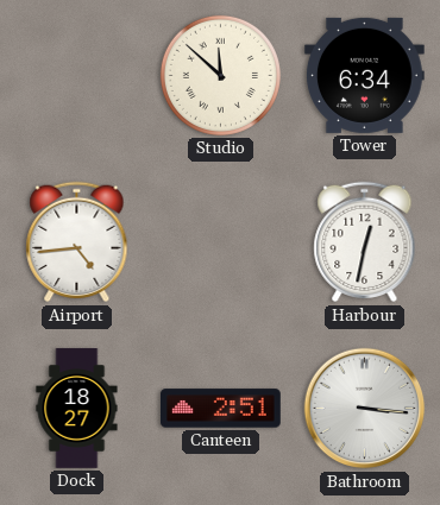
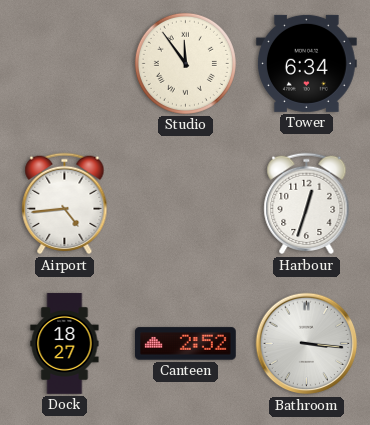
Studio: 11:52 -> 11:54 (185, 63)
Harbour: 12:32 -> 12:33 (307, 204)
Canteen: 2:51 -> 2:52 (186, 344)
